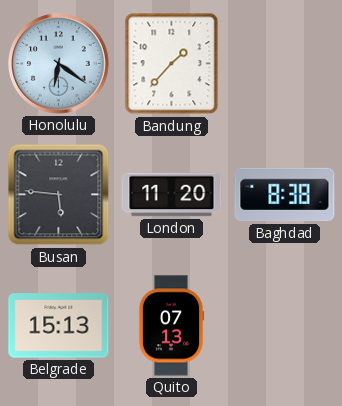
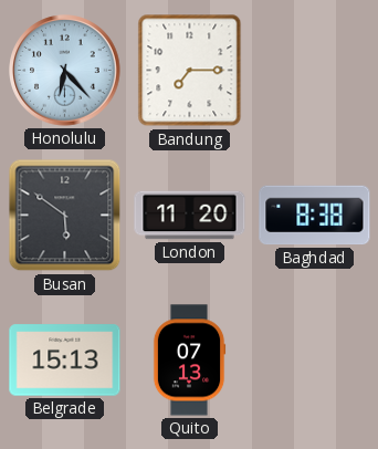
Honolulu: 6:21 -> 6:23 (65, 71)
Bandung: 1:37 -> 7:15 (190, 71)
Busan: 5:46 -> 5:51 (65, 216)
